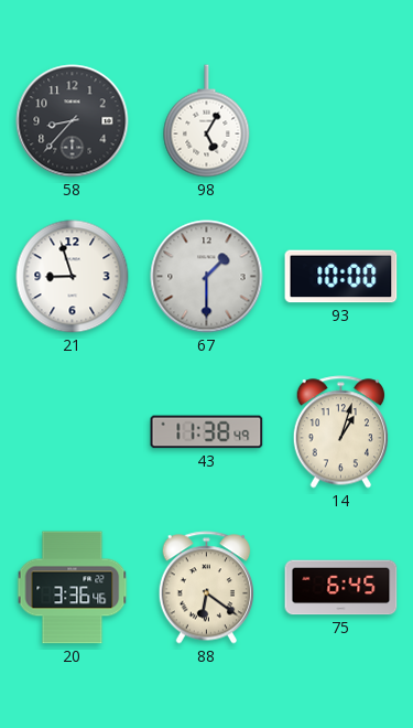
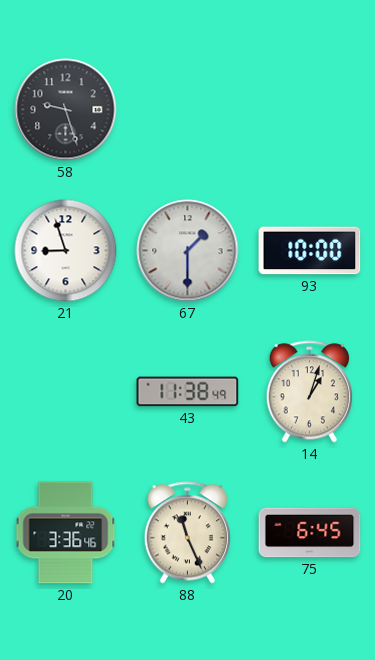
58: 8:37 -> 9:27 (66, 110)
98: 5:05 -> none (207, 121)
88: 6:21 -> 11:26 (187, 533)
